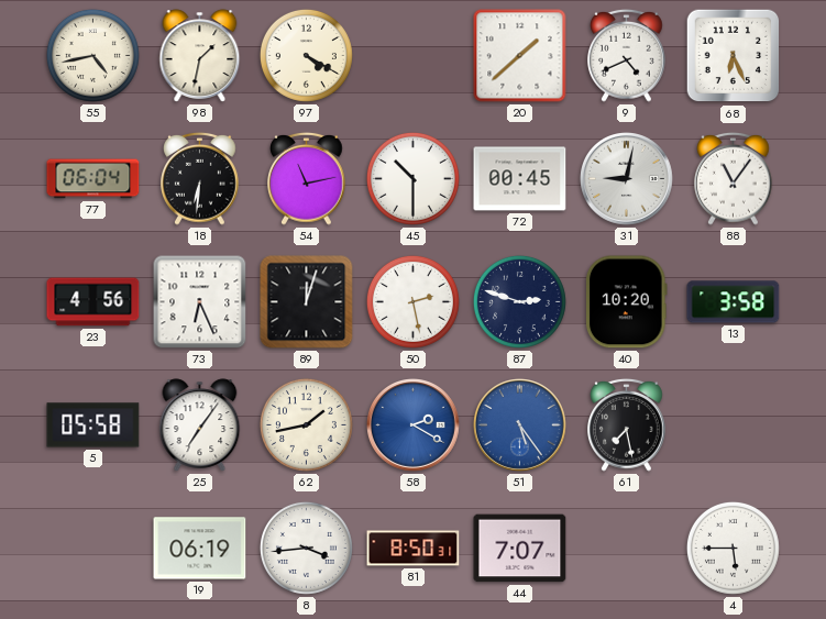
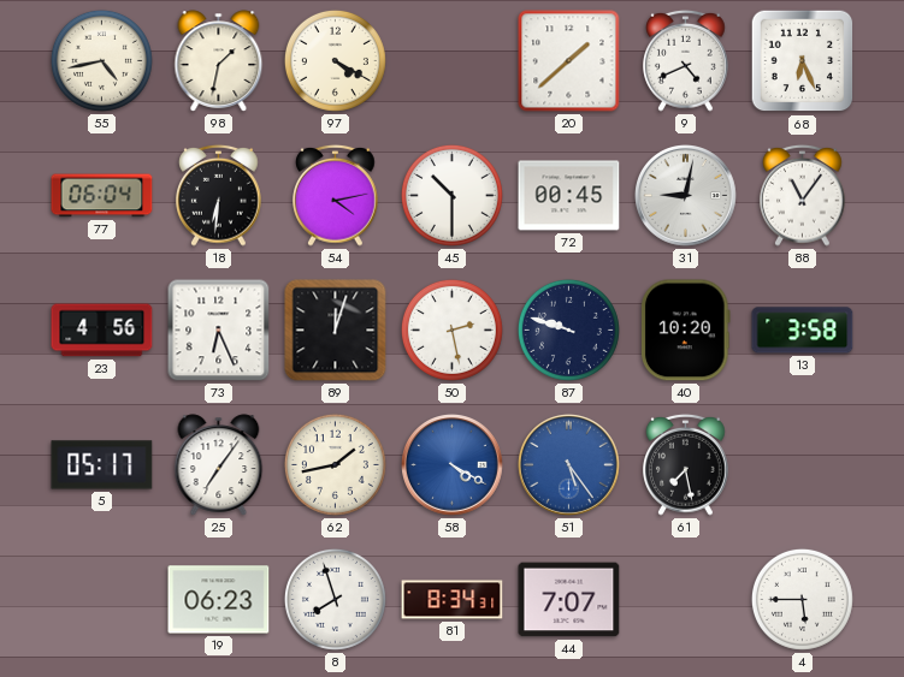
54: 11:13 -> 4:13 (336, 195)
87: 2:48 -> 9:48 (568, 329)
5: 05:58 -> 05:17 (102, 465)
58: 2:20 -> 4:20 (453, 465)
19: 06:19 -> 06:23 (219, 600)
8: 3:44 -> 7:57 (335, 599)
81: 8:50 -> 8:34 (453, 600)
